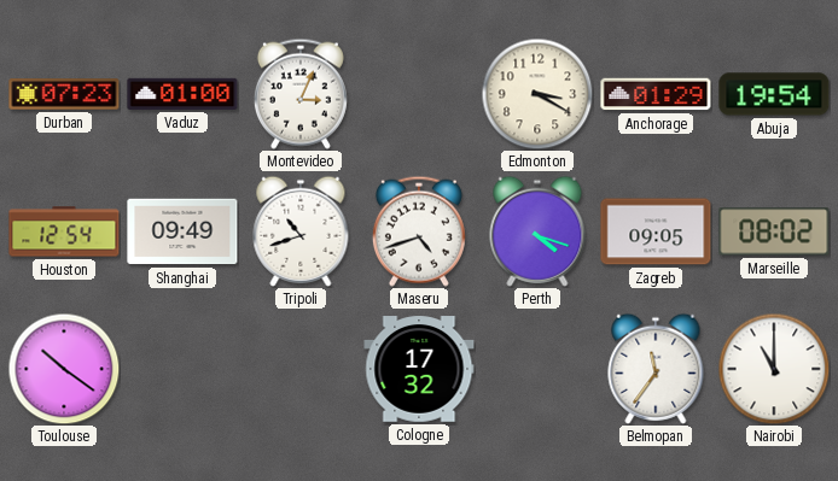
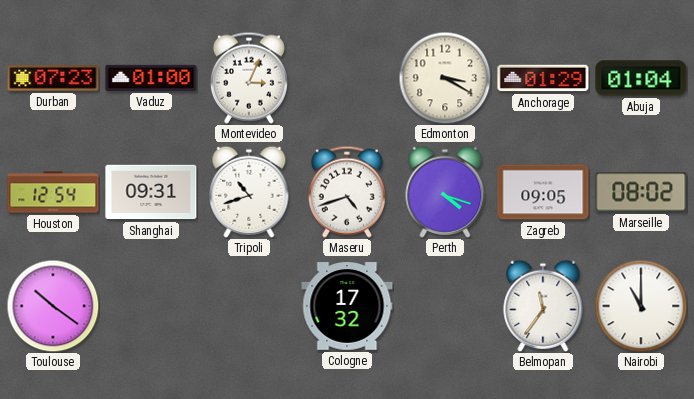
Abuja: 19:54 -> 01:04 (641, 78)
Shanghai: 09:49 -> 09:31 (151, 192)
